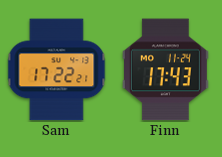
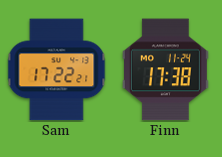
Finn: 17:43 -> 17:38 (165, 70)
